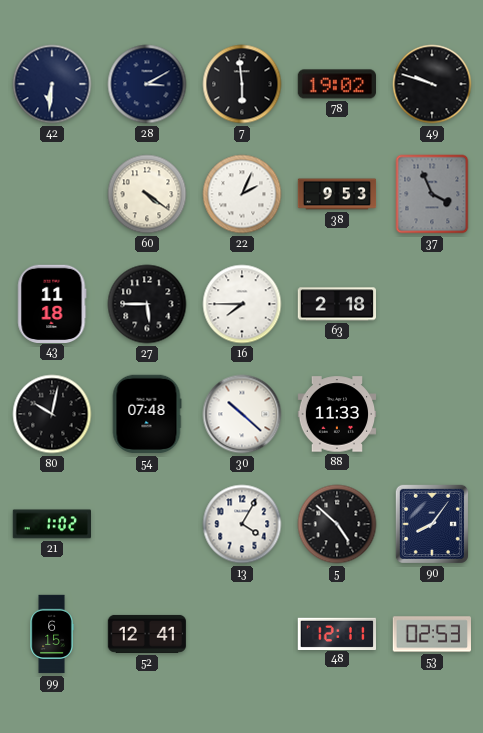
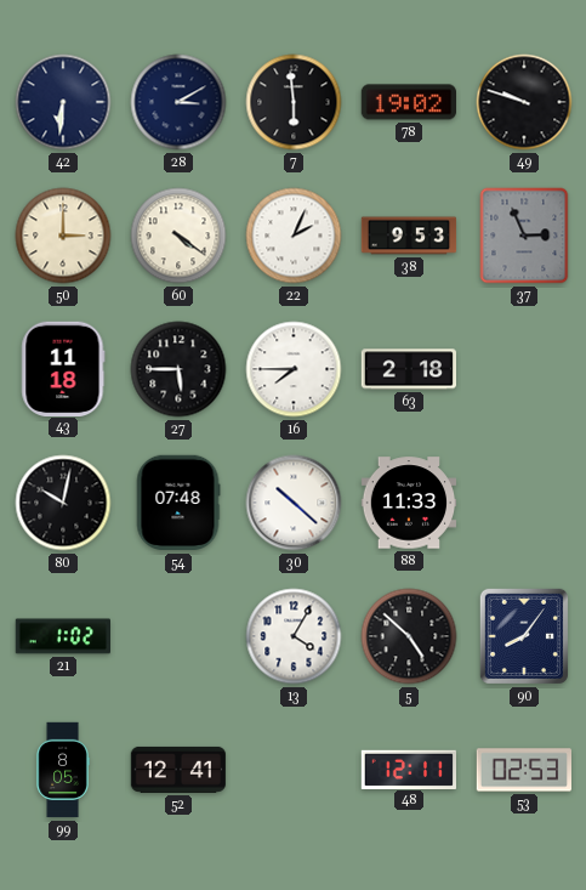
50: none -> 3:00 (63, 236)
37: 3:56 -> 2:56 (524, 236)
99: 6:15 -> 8:05 (63, 770)
